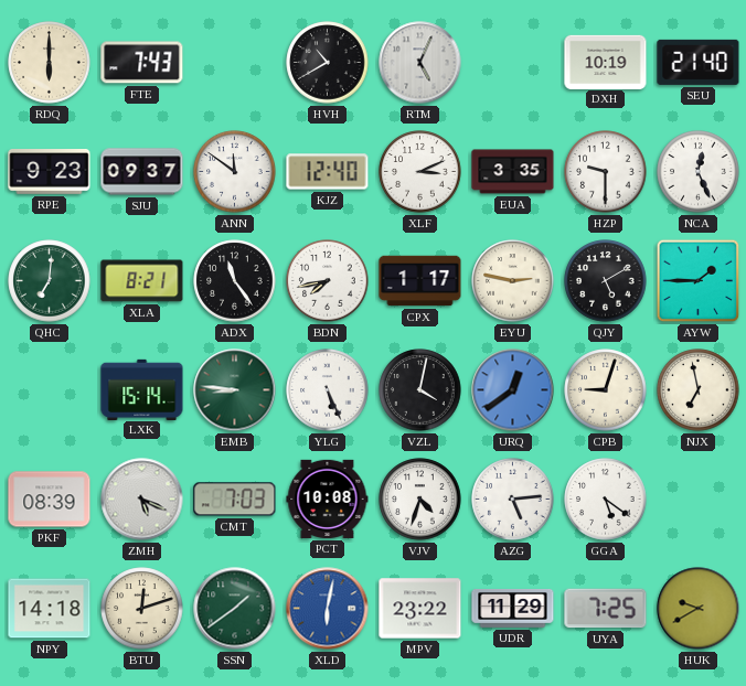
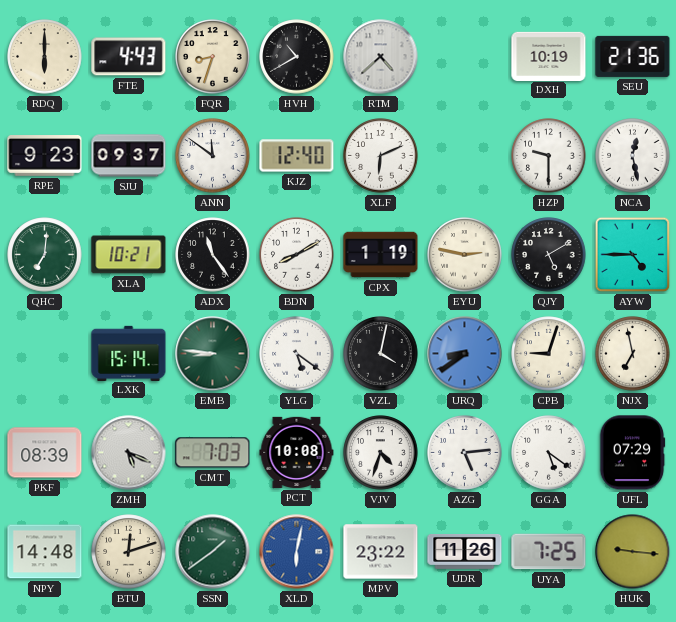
FTE: 7:43 -> 4:43 (129, 57)
FQR: none -> 8:33 (213, 57)
RTM: 5:04 -> 4:38 (381, 57)
SEU: 21:40 -> 21:36 (633, 56)
XLF: 3:11 -> 6:11 (381, 156)
EUA: 3:35 -> none (513, 172)
NCA: 12:26 -> 12:28 (633, 156)
XLA: 8:21 -> 10:21 (129, 255)
BDN: 7:43 -> 8:10 (297, 255)
CPX: 1:17 -> 1:19 (381, 255)
AYW: 1:45 -> 4:45 (633, 255)
YLG: 5:26 -> 5:21 (297, 354)
URQ: 12:39 -> 8:39 (465, 354)
UFL: none -> 07:29 (632, 453)
NPY: 14:18 -> 14:48 (45, 552)
UDR: 11:29 -> 11:26 (465, 552)
HUK: 9:40 -> 9:16 (633, 552)
